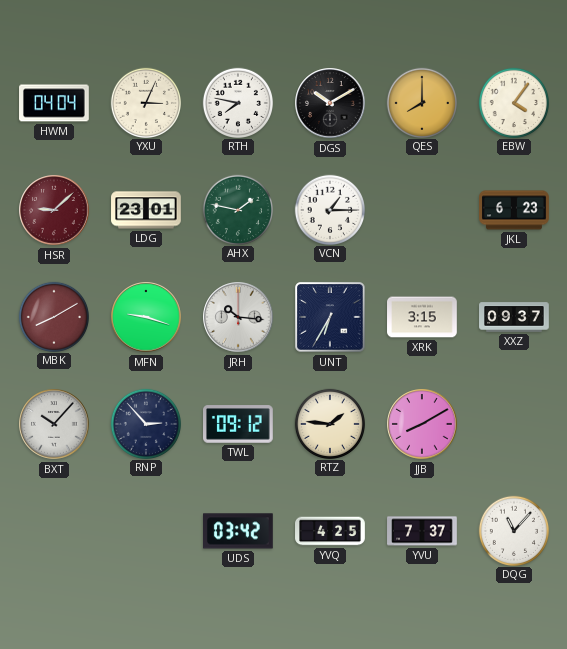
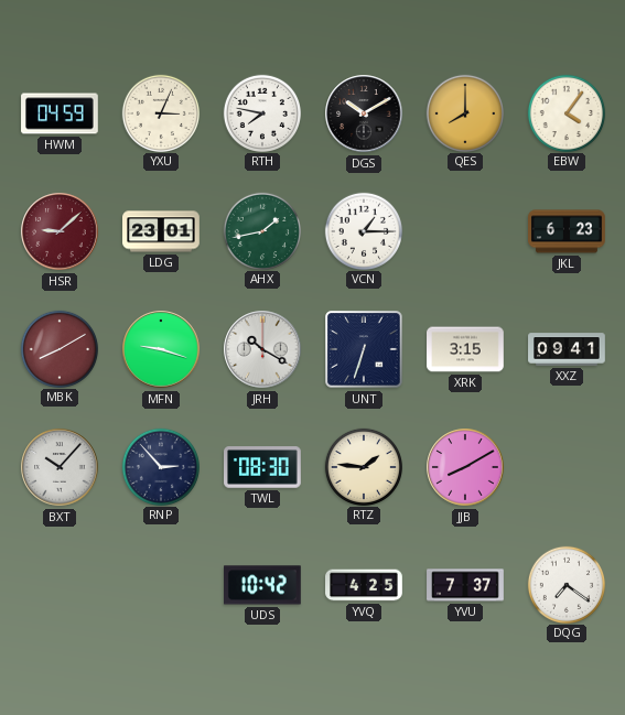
HWM: 04:04 -> 04:59 (60, 113)
AHX: 1:47 -> 1:43 (261, 230)
JRH: 10:16 -> 10:20 (262, 349)
UNT: 6:35 -> 6:33 (364, 349)
XXZ: 09:37 -> 09:41 (567, 349)
TWL: 09:12 -> 08:30 (263, 467)
UDS: 03:42 -> 10:42 (263, 585)
DQG: 11:07 -> 7:21 (565, 584)
